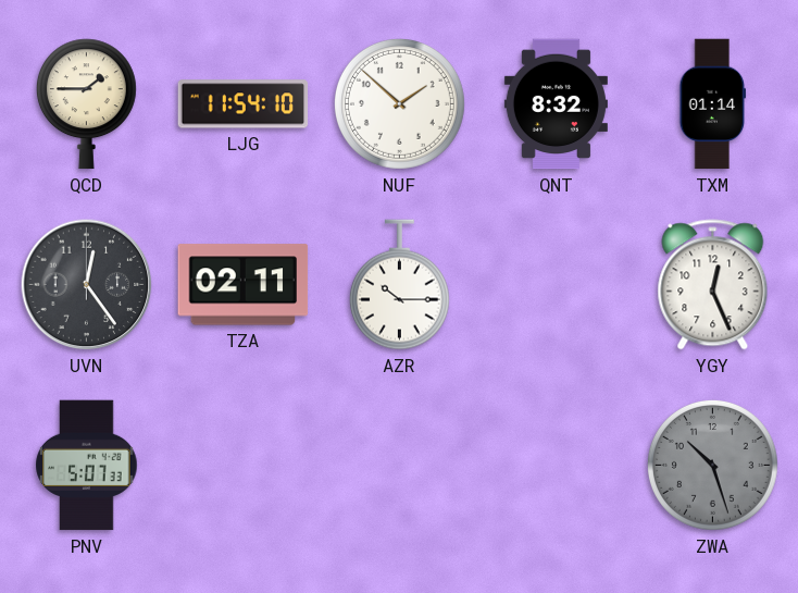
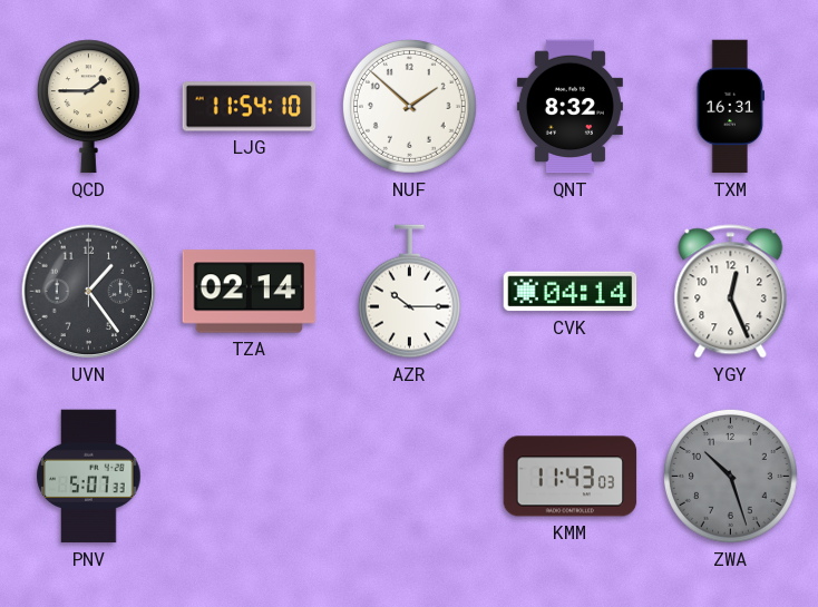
TXM: 01:14 -> 16:31 (731, 107)
UVN: 12:24 -> 1:24 (89, 292)
TZA: 02:11 -> 02:14 (250, 292)
CVK: none -> 04:14 (571, 292)
KMM: none -> 11:43 (571, 477)
